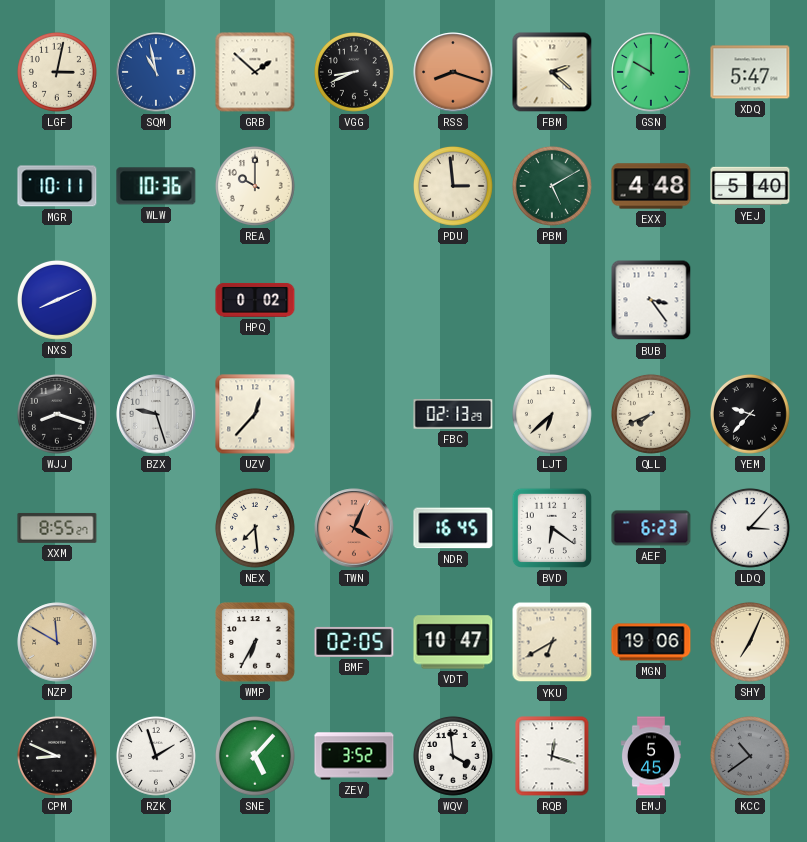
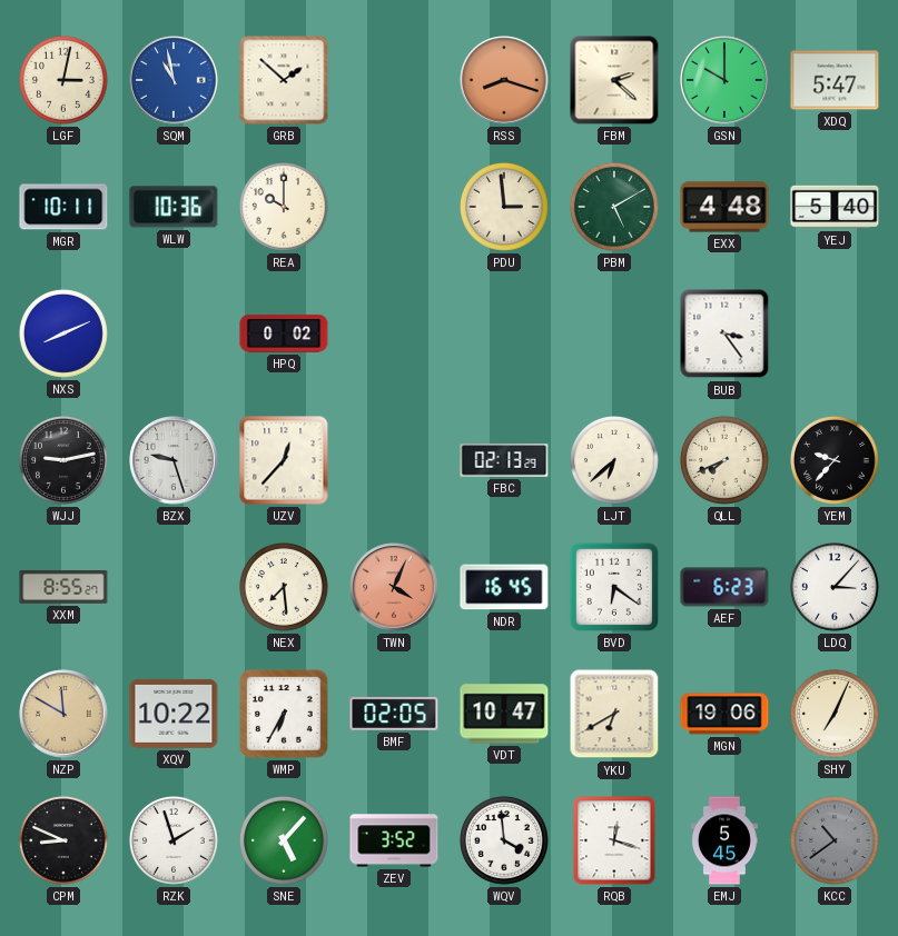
VGG: 8:41 -> none (354, 72)
WJJ: 8:18 -> 9:13 (63, 460)
XQV: none -> 10:22 (174, 714)
